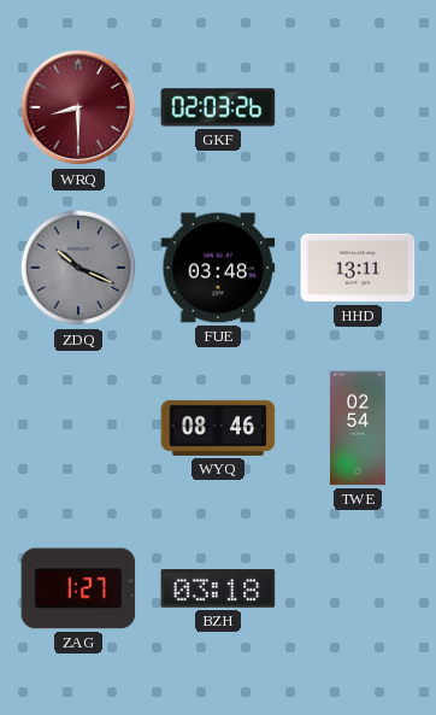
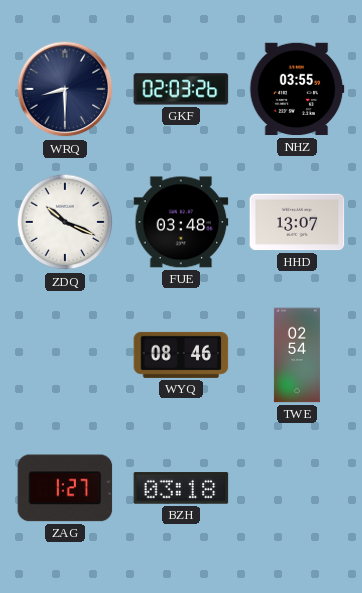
WRQ dial: burgundy -> navy (65, 89)
NHZ: none -> 03:55 (297, 89)
ZDQ dial: grey -> white (65, 222)
HHD: 13:11 -> 13:07 (297, 222)
